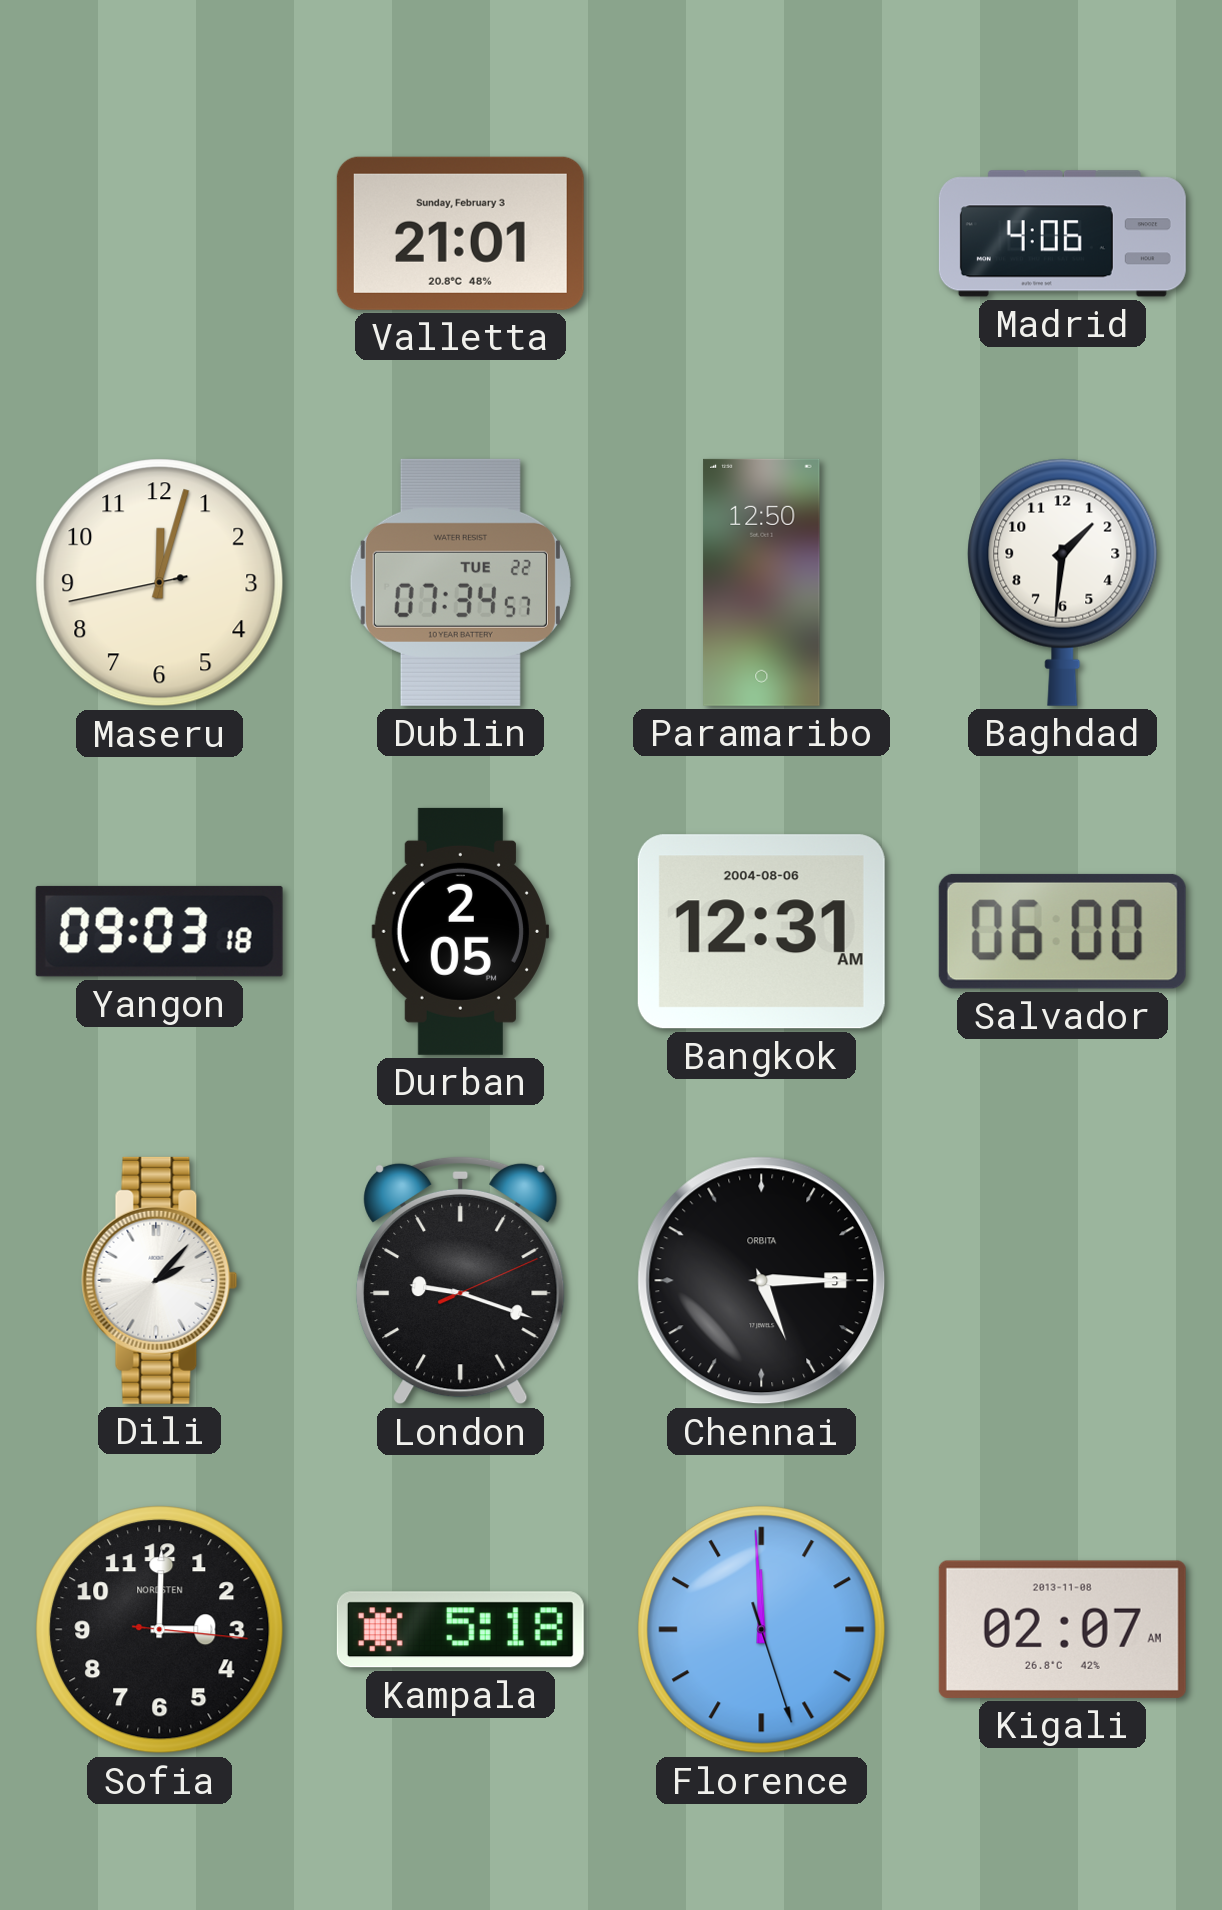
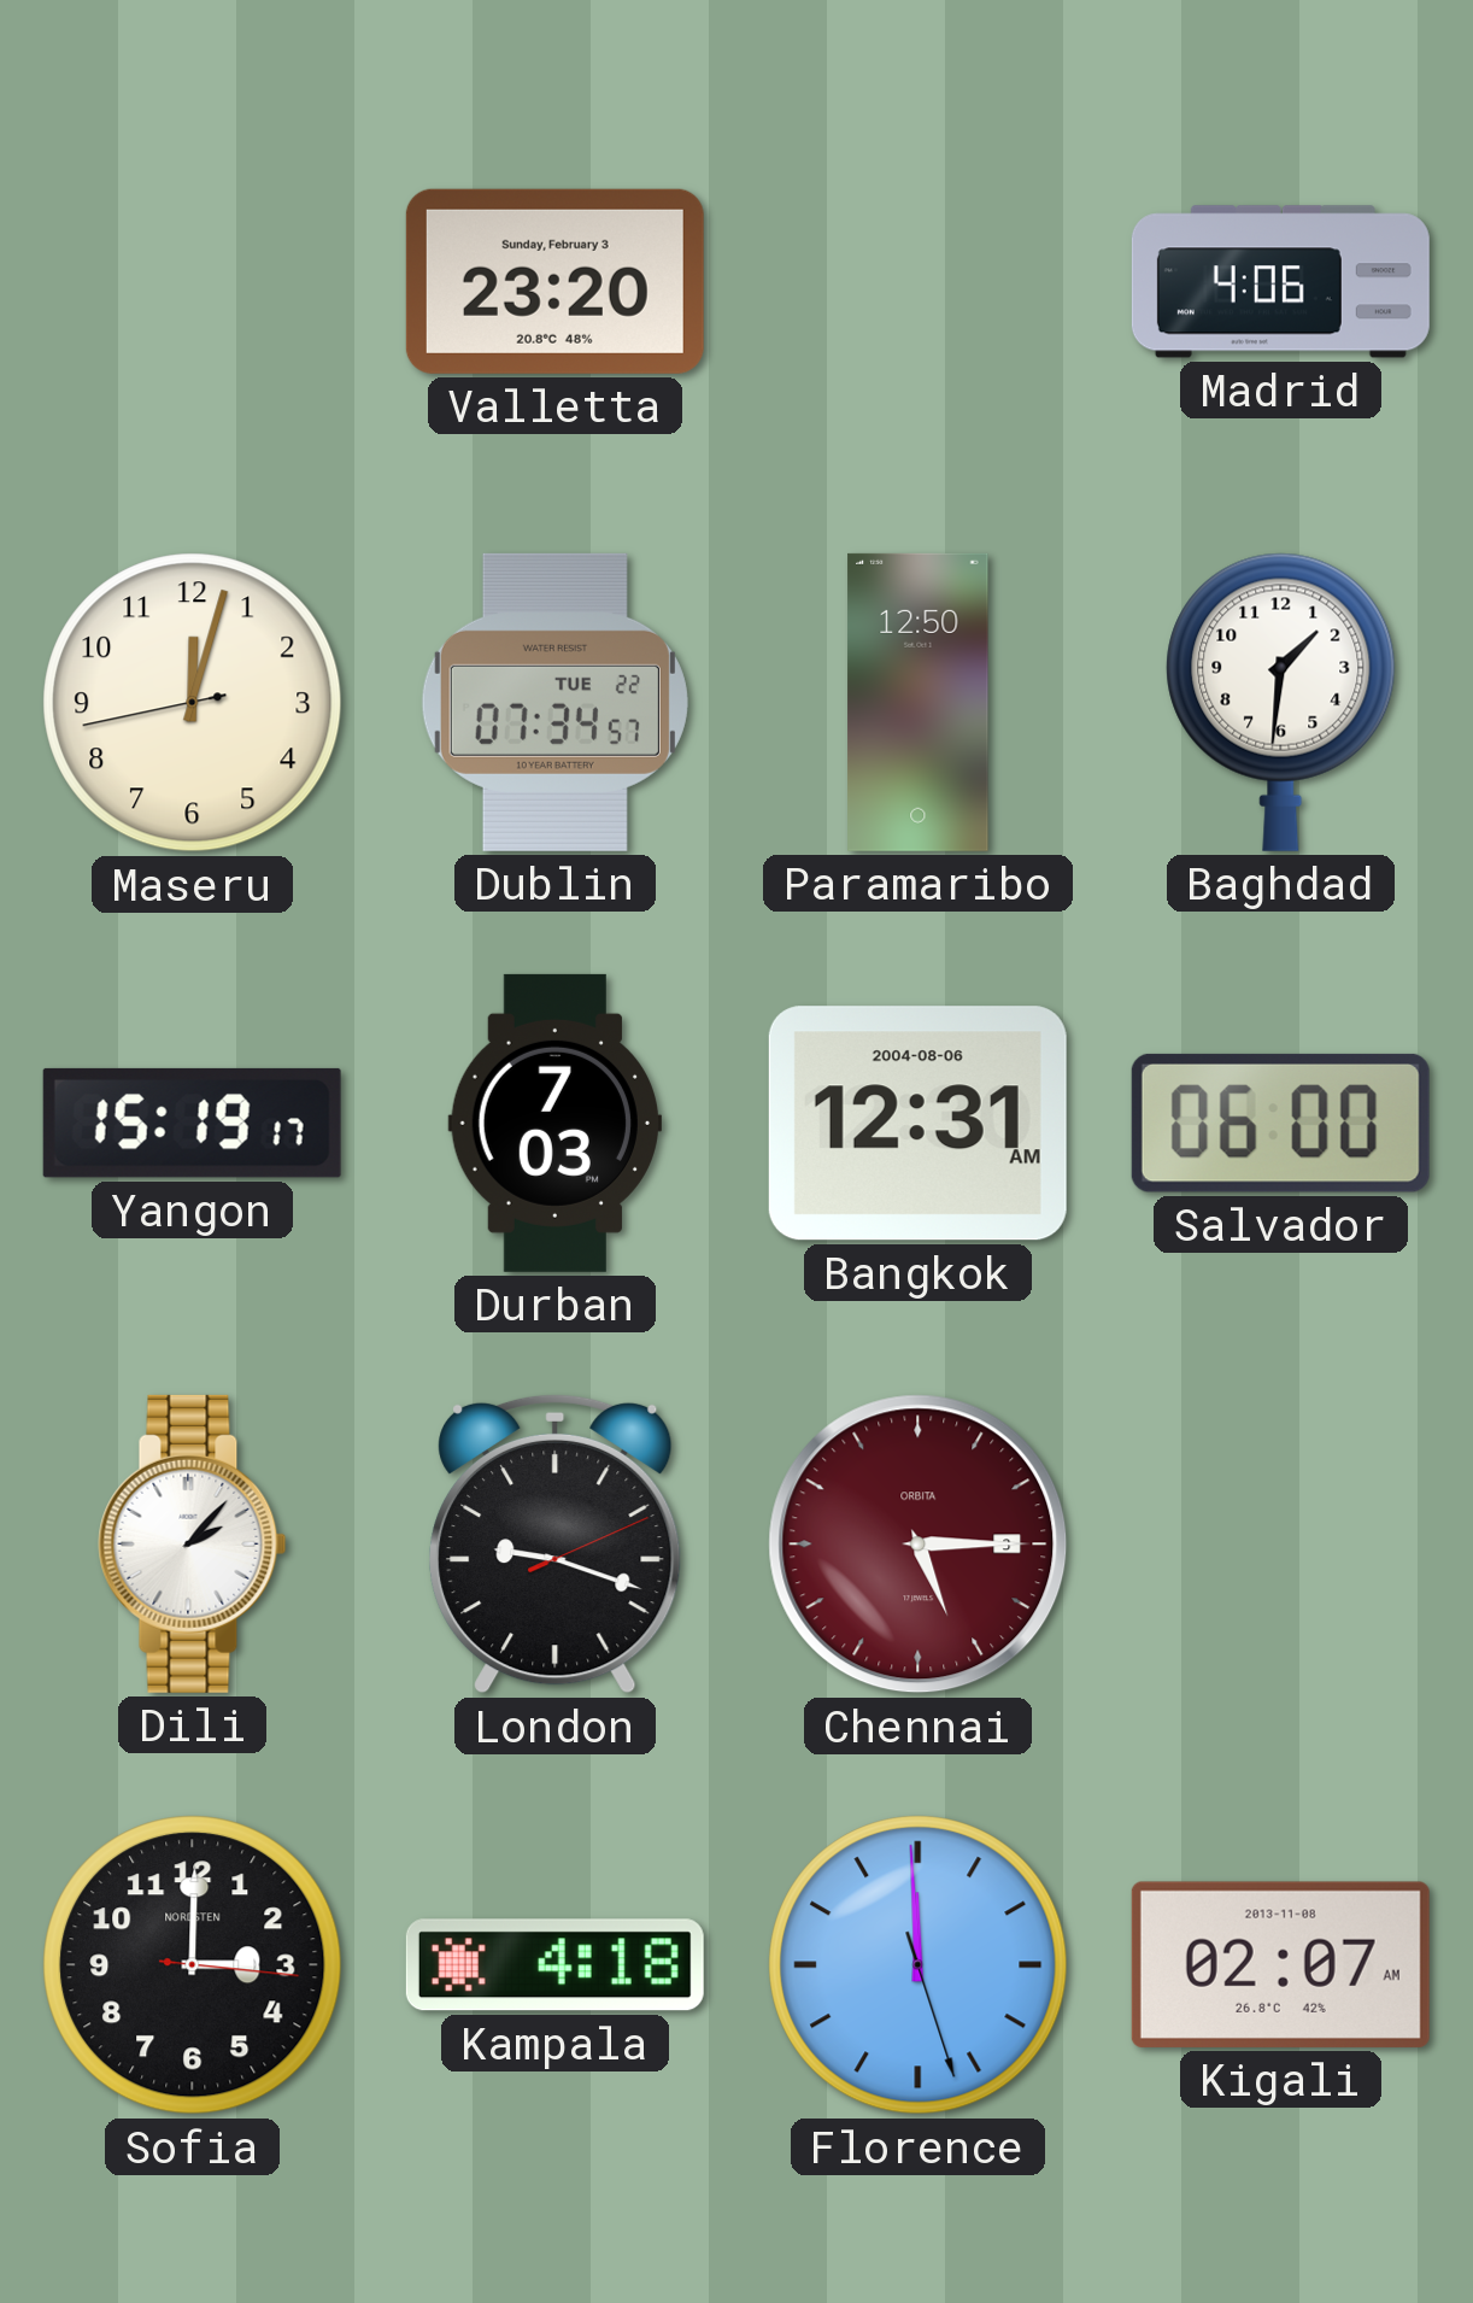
Valletta: 21:01 -> 23:20 (554, 281)
Yangon: 09:03 -> 15:19 (192, 1123)
Durban: 2:05 -> 7:03 (554, 1123)
Chennai dial: black -> burgundy (919, 1545)
Kampala: 5:18 -> 4:18 (554, 1965)
